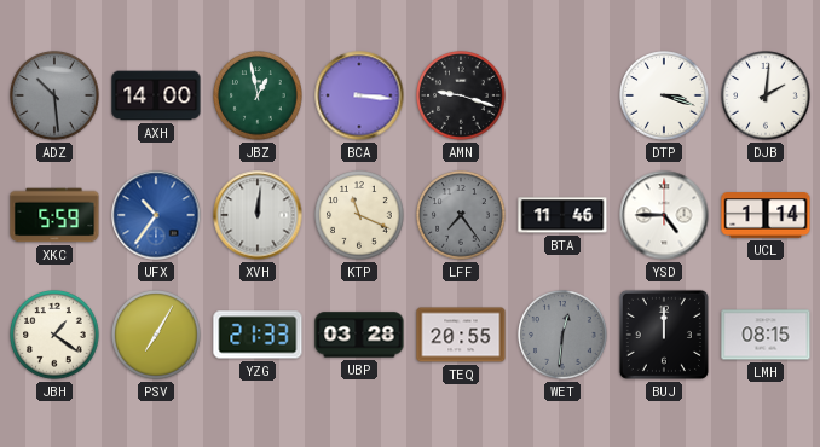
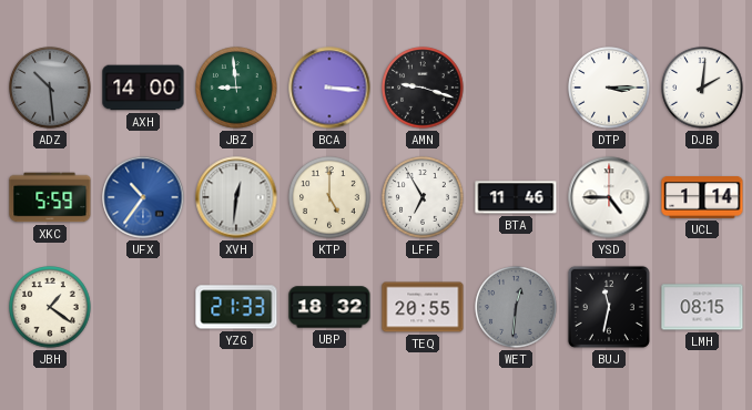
JBZ: 12:58 -> 8:59 (236, 88)
DTP: 3:18 -> 3:15 (609, 88)
XVH: 12:01 -> 12:31 (236, 197)
KTP: 11:19 -> 5:00 (329, 197)
LFF: 7:24 -> 6:55 (423, 197)
LFF dial: grey -> white (423, 197)
PSV: 7:05 -> none (156, 335)
UBP: 03:28 -> 18:32 (329, 307)
BUJ: 12:00 -> 11:32 (609, 307)
